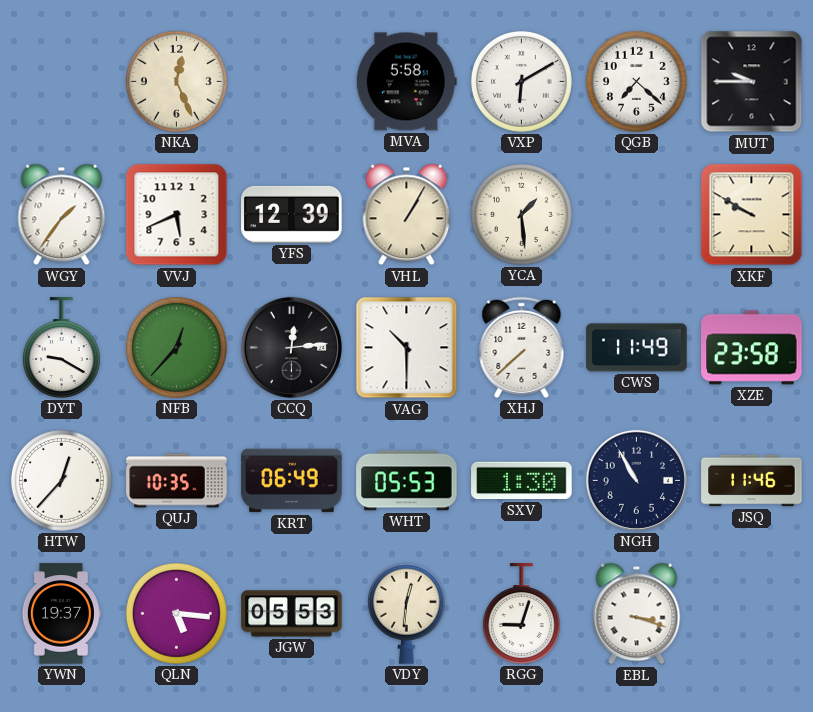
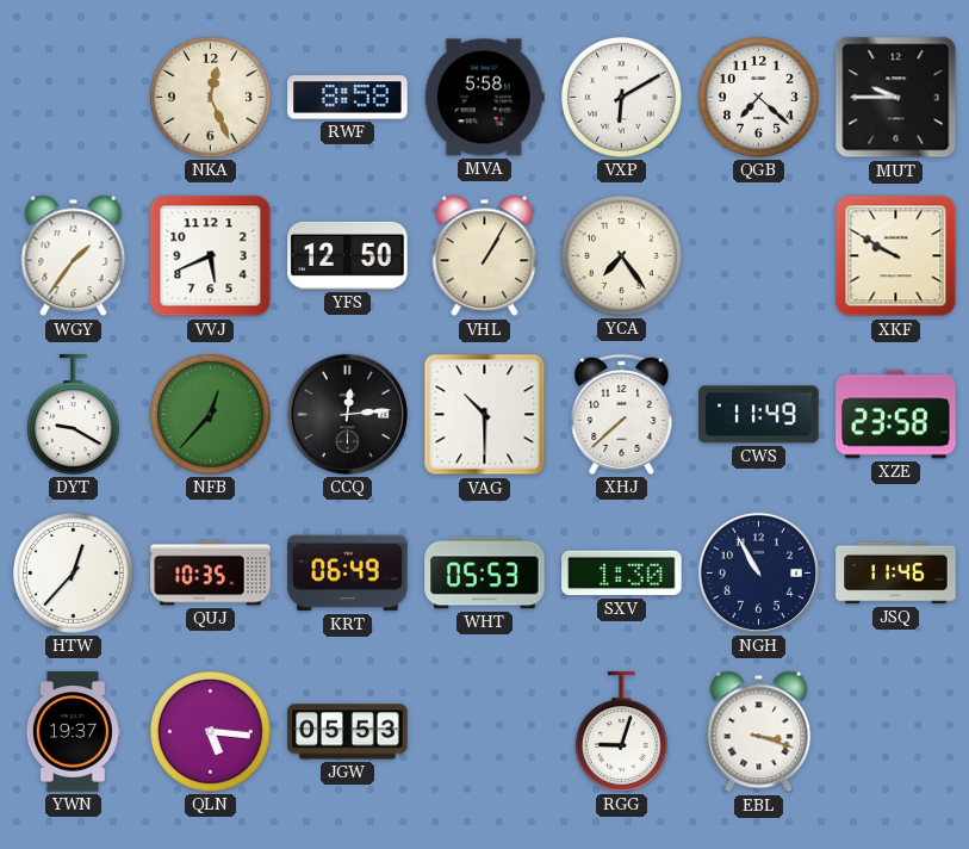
RWF: none -> 8:58 (348, 98)
YFS: 12:39 -> 12:50 (348, 255)
YCA: 1:29 -> 7:24 (621, 255)
VDY: 12:31 -> none (406, 613)
